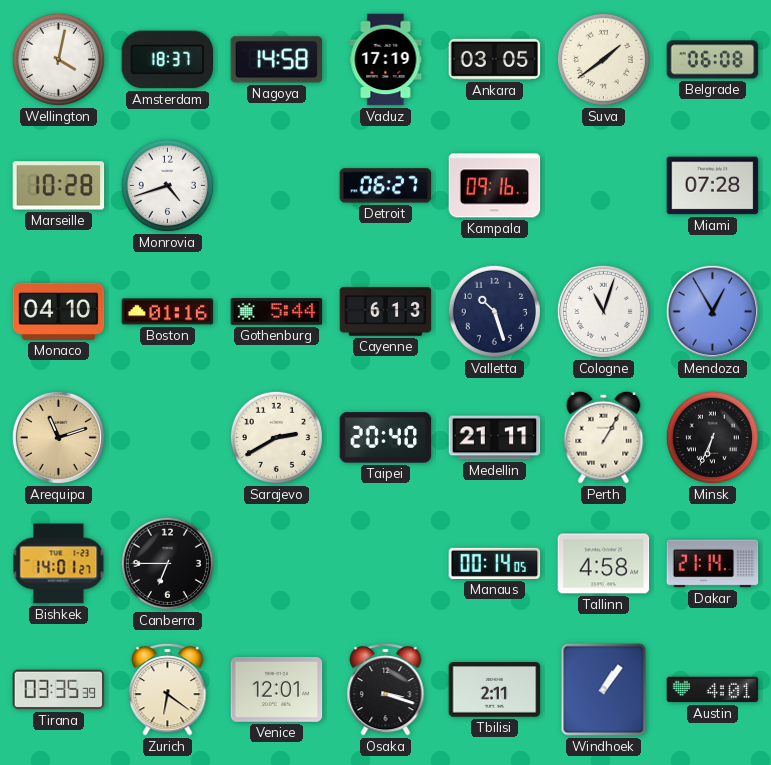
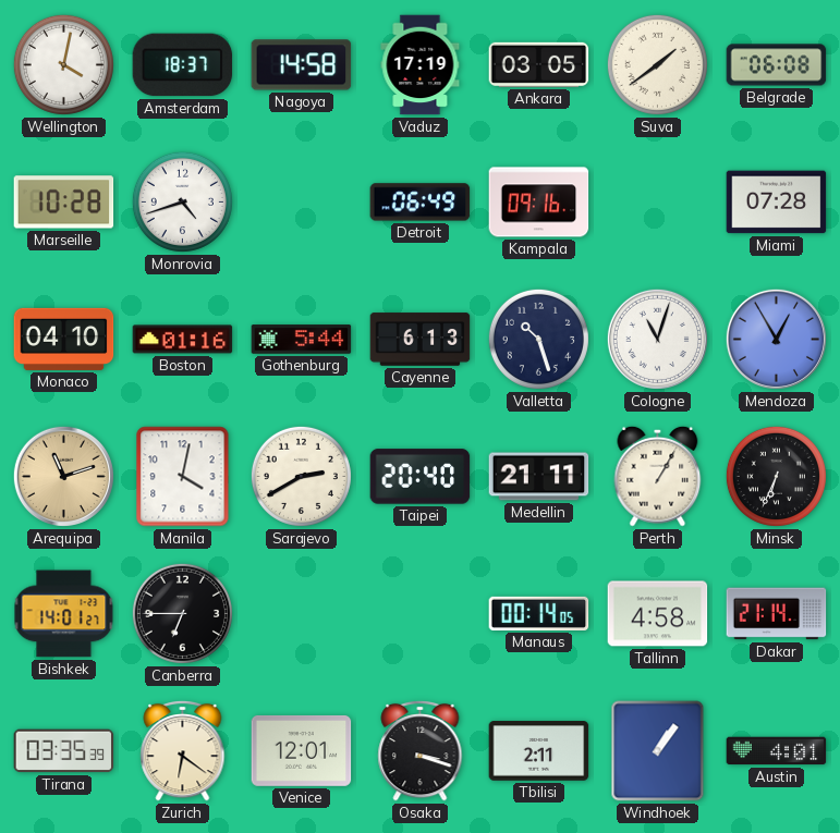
Detroit: 06:27 -> 06:49 (421, 203)
Manila: none -> 4:02 (183, 477)
